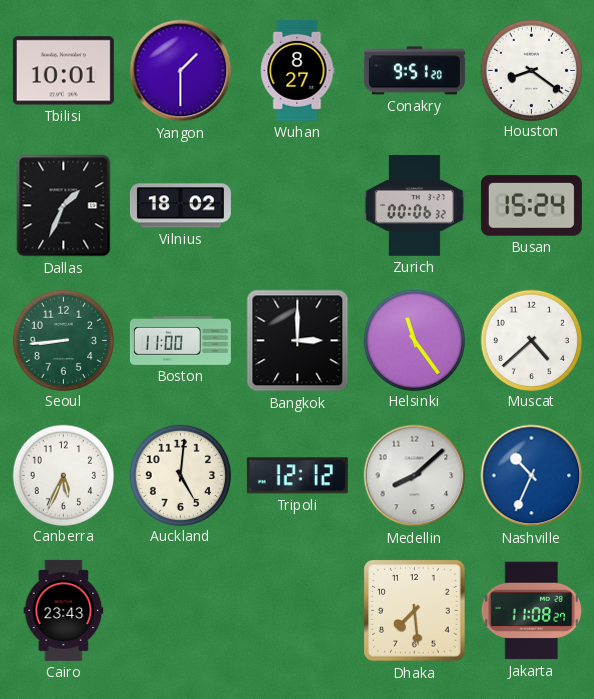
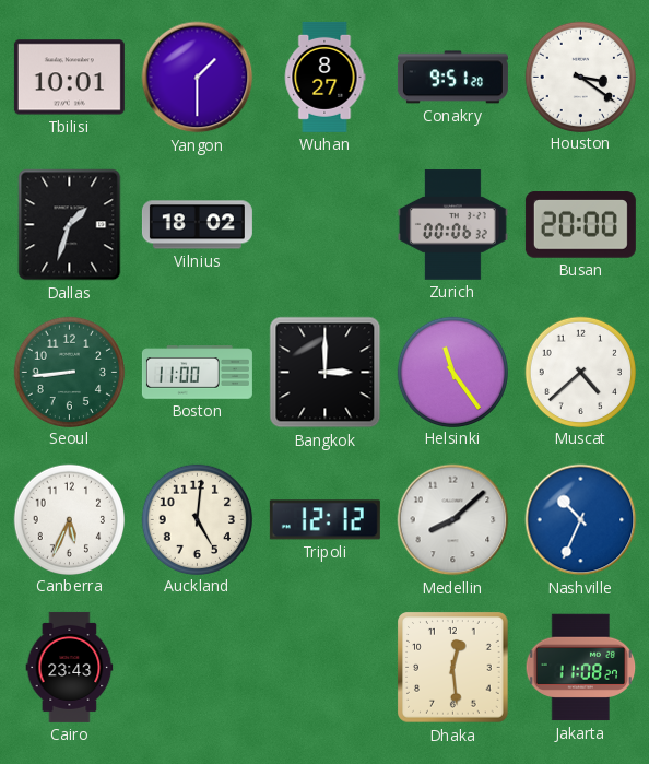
Houston: 8:21 -> 3:21 (580, 77)
Dallas: 1:34 -> 1:33 (70, 225)
Busan: 15:24 -> 20:00 (580, 225)
Dhaka: 7:29 -> 12:29 (453, 668)
